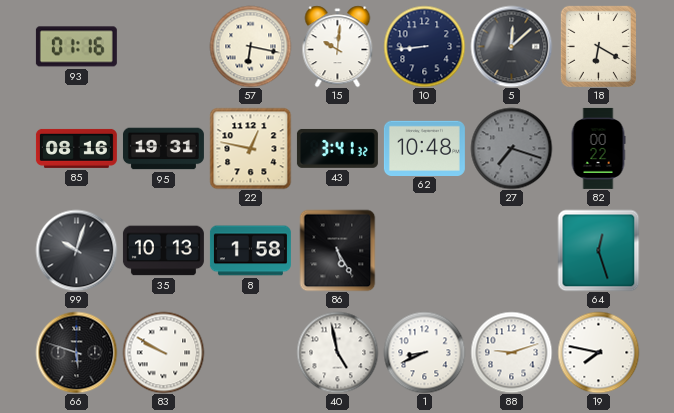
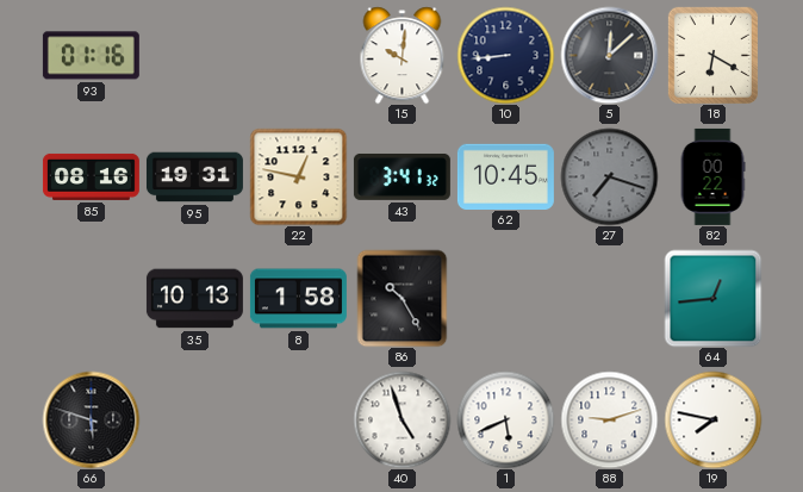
57: 6:17 -> none (250, 46)
62: 10:48 -> 10:45 (505, 176)
99: 10:03 -> none (76, 250)
86: 5:25 -> 10:25 (403, 298)
64: 12:27 -> 12:44 (712, 298)
83: 9:50 -> none (163, 352)
40: 4:58 -> 4:57 (401, 419)
1: 8:41 -> 5:41 (505, 419)
